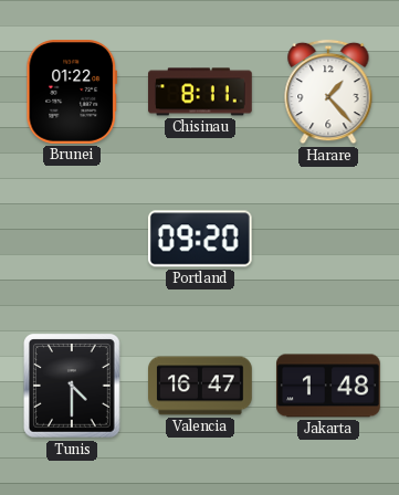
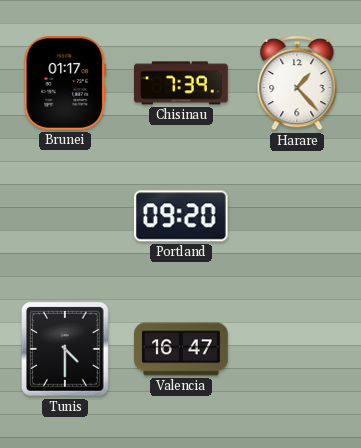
Brunei: 01:22 -> 01:17 (65, 84)
Chisinau: 8:11 -> 7:39 (182, 83)
Jakarta: 1:48 -> none (329, 386)
